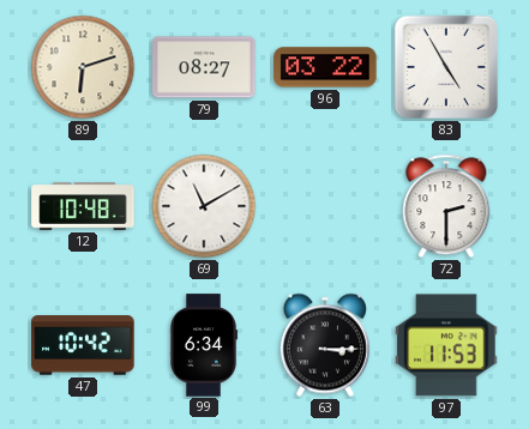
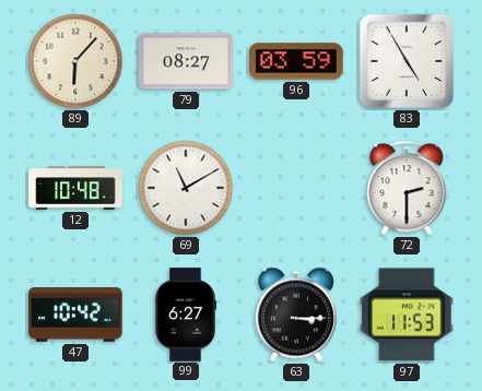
89: 6:12 -> 6:07 (75, 61)
96: 03:22 -> 03:59 (296, 61)
99: 6:34 -> 6:27 (186, 315)
